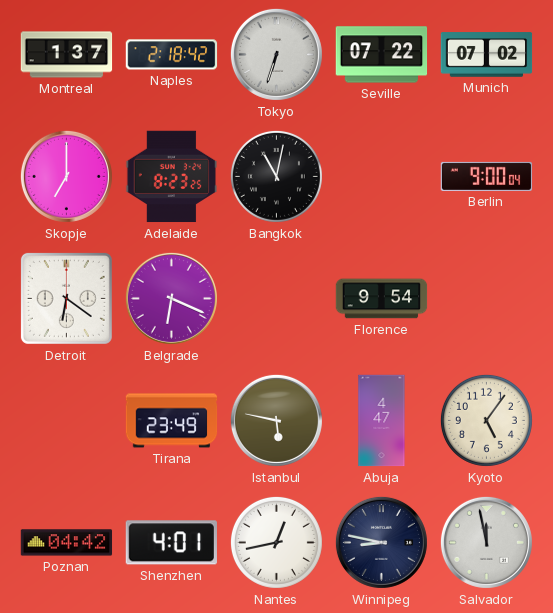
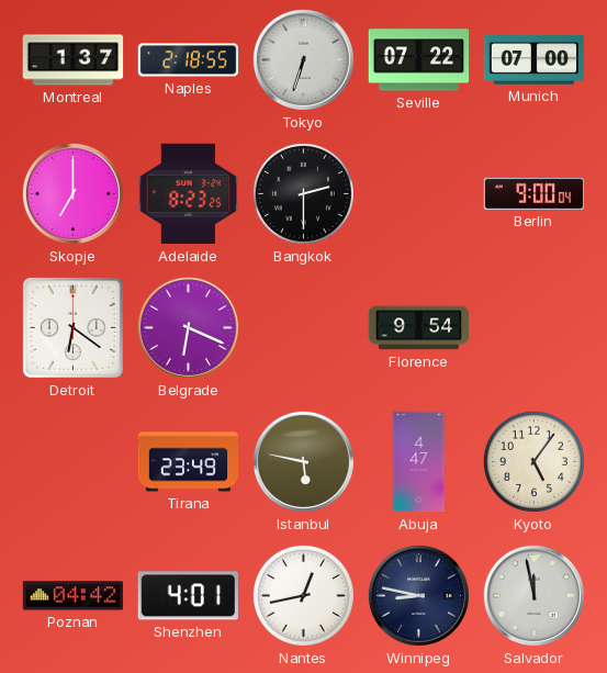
Naples: 2:18:42 -> 2:18:55 (189, 60)
Munich: 07:02 -> 07:00 (535, 60)
Bangkok: 11:02 -> 2:30 (303, 193)
